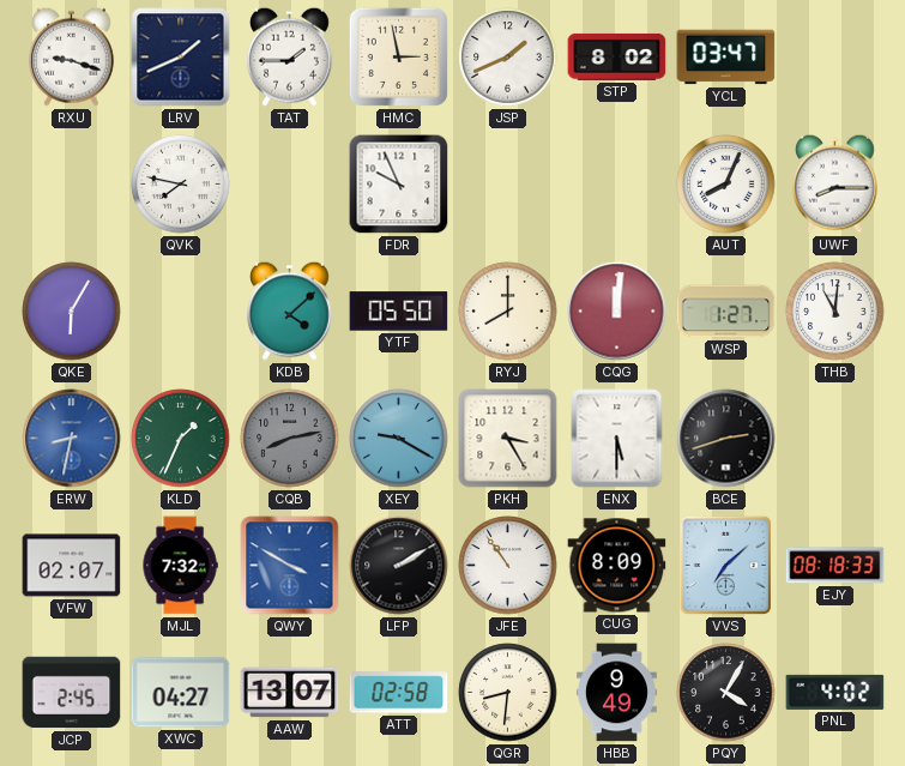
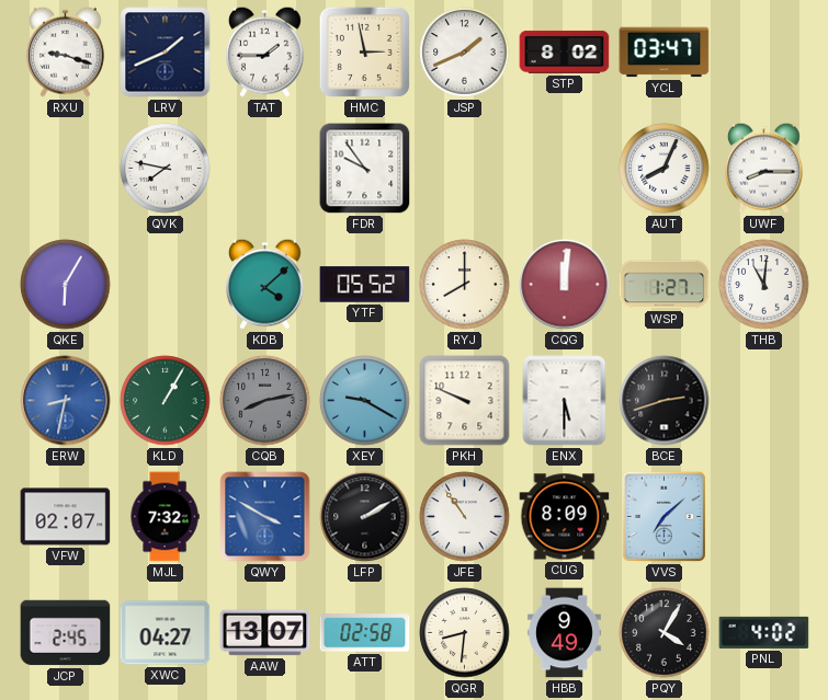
FDR: 9:56 -> 9:54 (365, 169)
YTF: 05:50 -> 05:52 (365, 285)
KLD: 1:34 -> 1:05 (166, 401)
PKH: 3:25 -> 9:49 (465, 401)
EJY: 08:18 -> none (835, 566)
